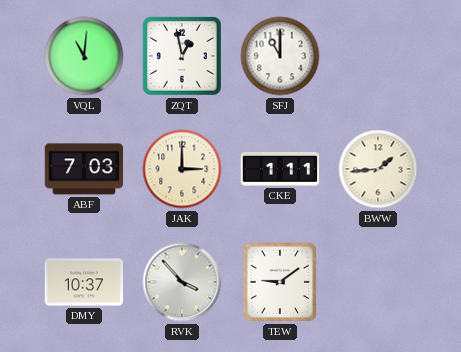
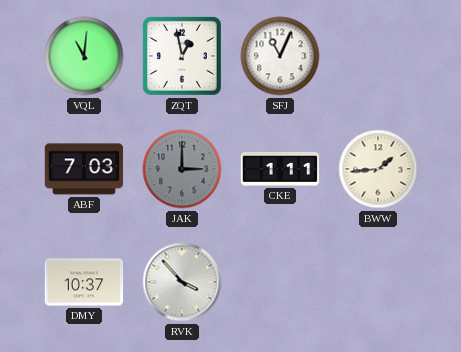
SFJ: 11:00 -> 11:04 (280, 56)
JAK dial: cream -> grey (182, 169)
TEW: 9:09 -> none (280, 282)
